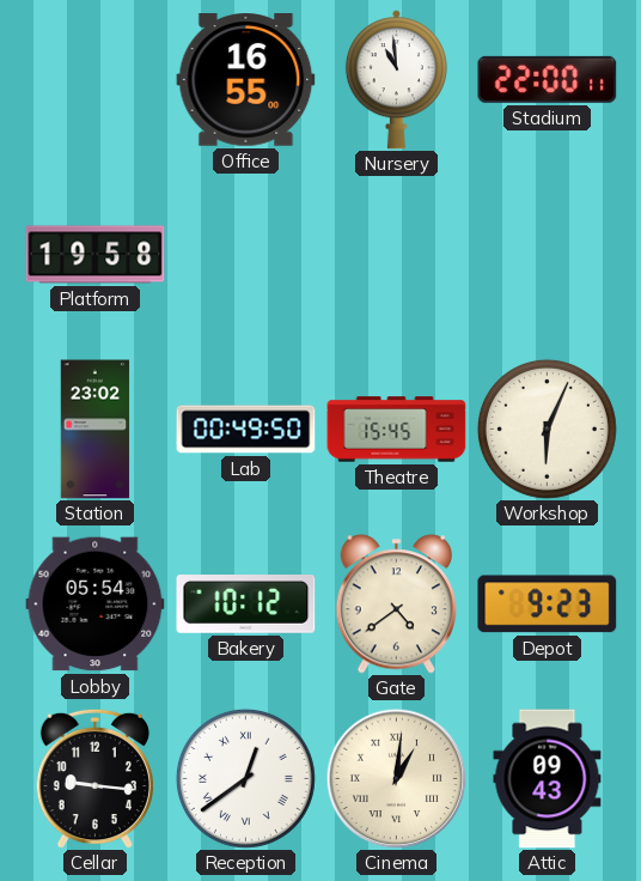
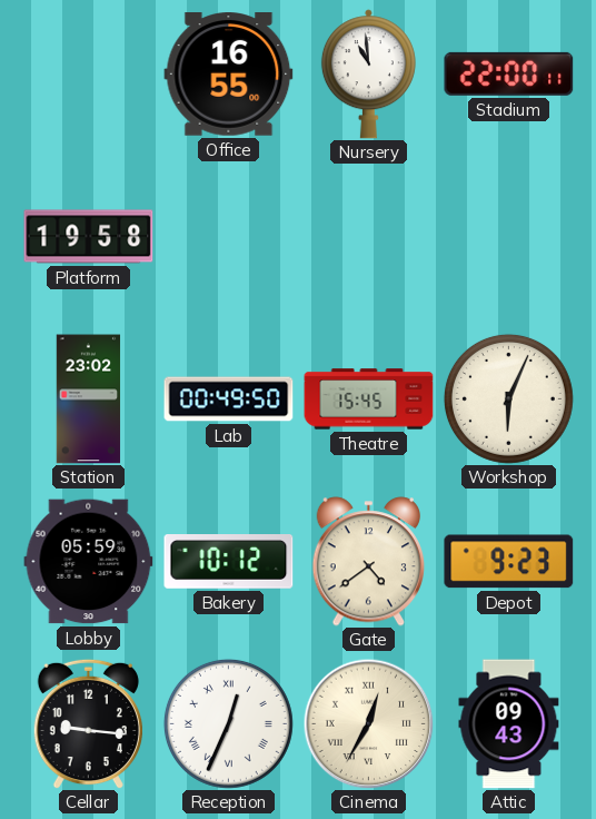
Lobby: 05:54 -> 05:59 (89, 562)
Reception: 12:39 -> 12:34 (228, 723)
Cinema: 1:01 -> 12:35 (368, 723)
